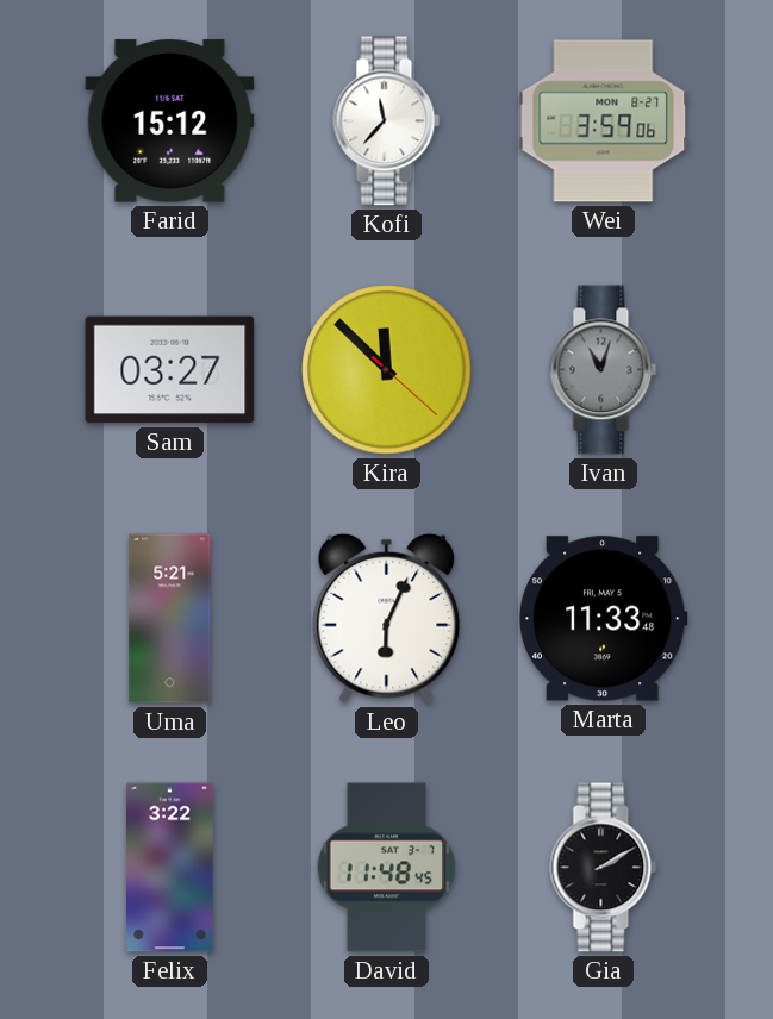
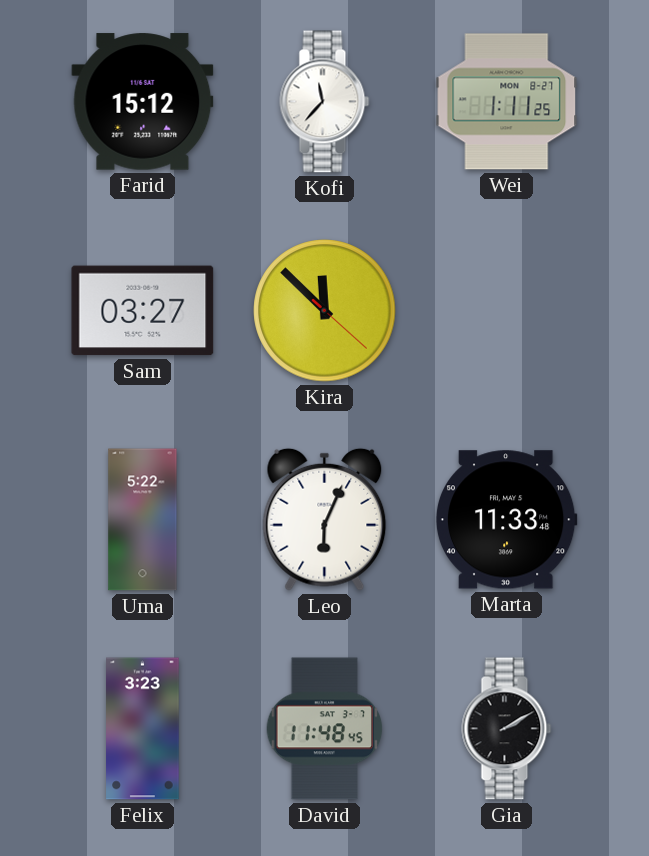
Wei: 3:59 -> 1:11 (507, 102)
Ivan: 11:03 -> none (604, 370)
Uma: 5:21 -> 5:22 (143, 520)
Felix: 3:22 -> 3:23 (143, 729)
